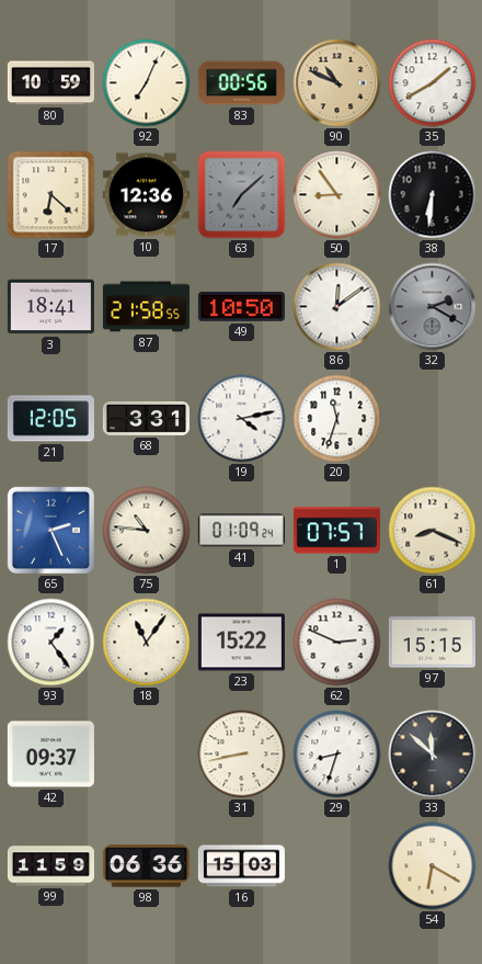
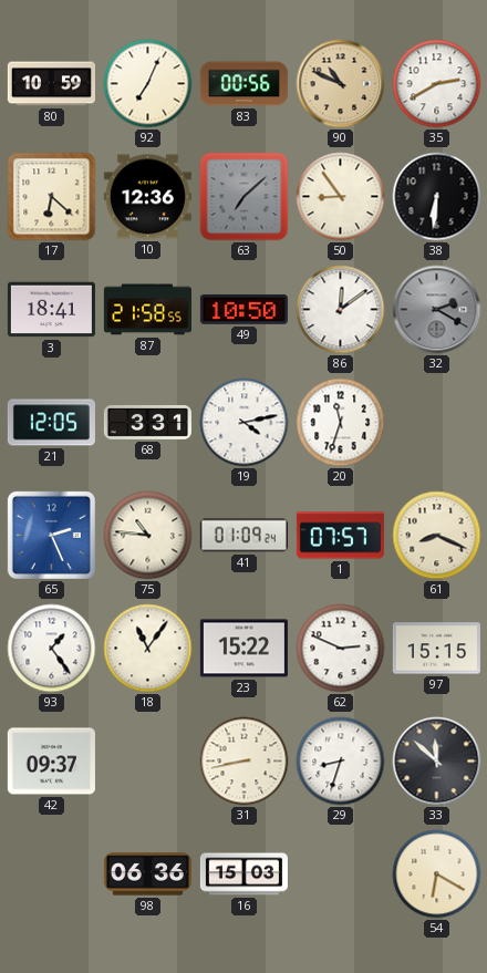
35: 1:40 -> 2:40 (437, 84)
99: 11:59 -> none (50, 866)
